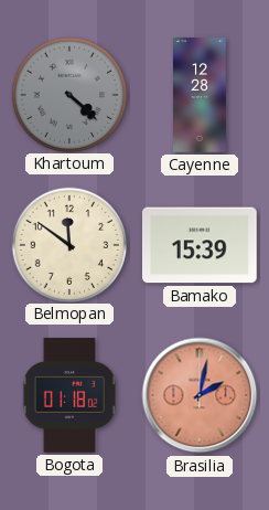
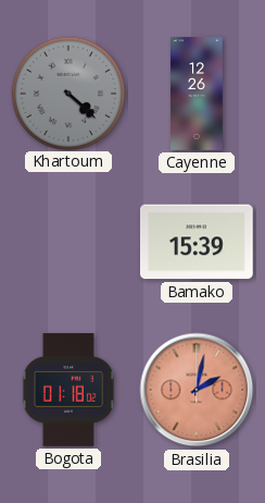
Cayenne: 12:28 -> 12:26 (198, 94)
Belmopan: 11:51 -> none (68, 244)
